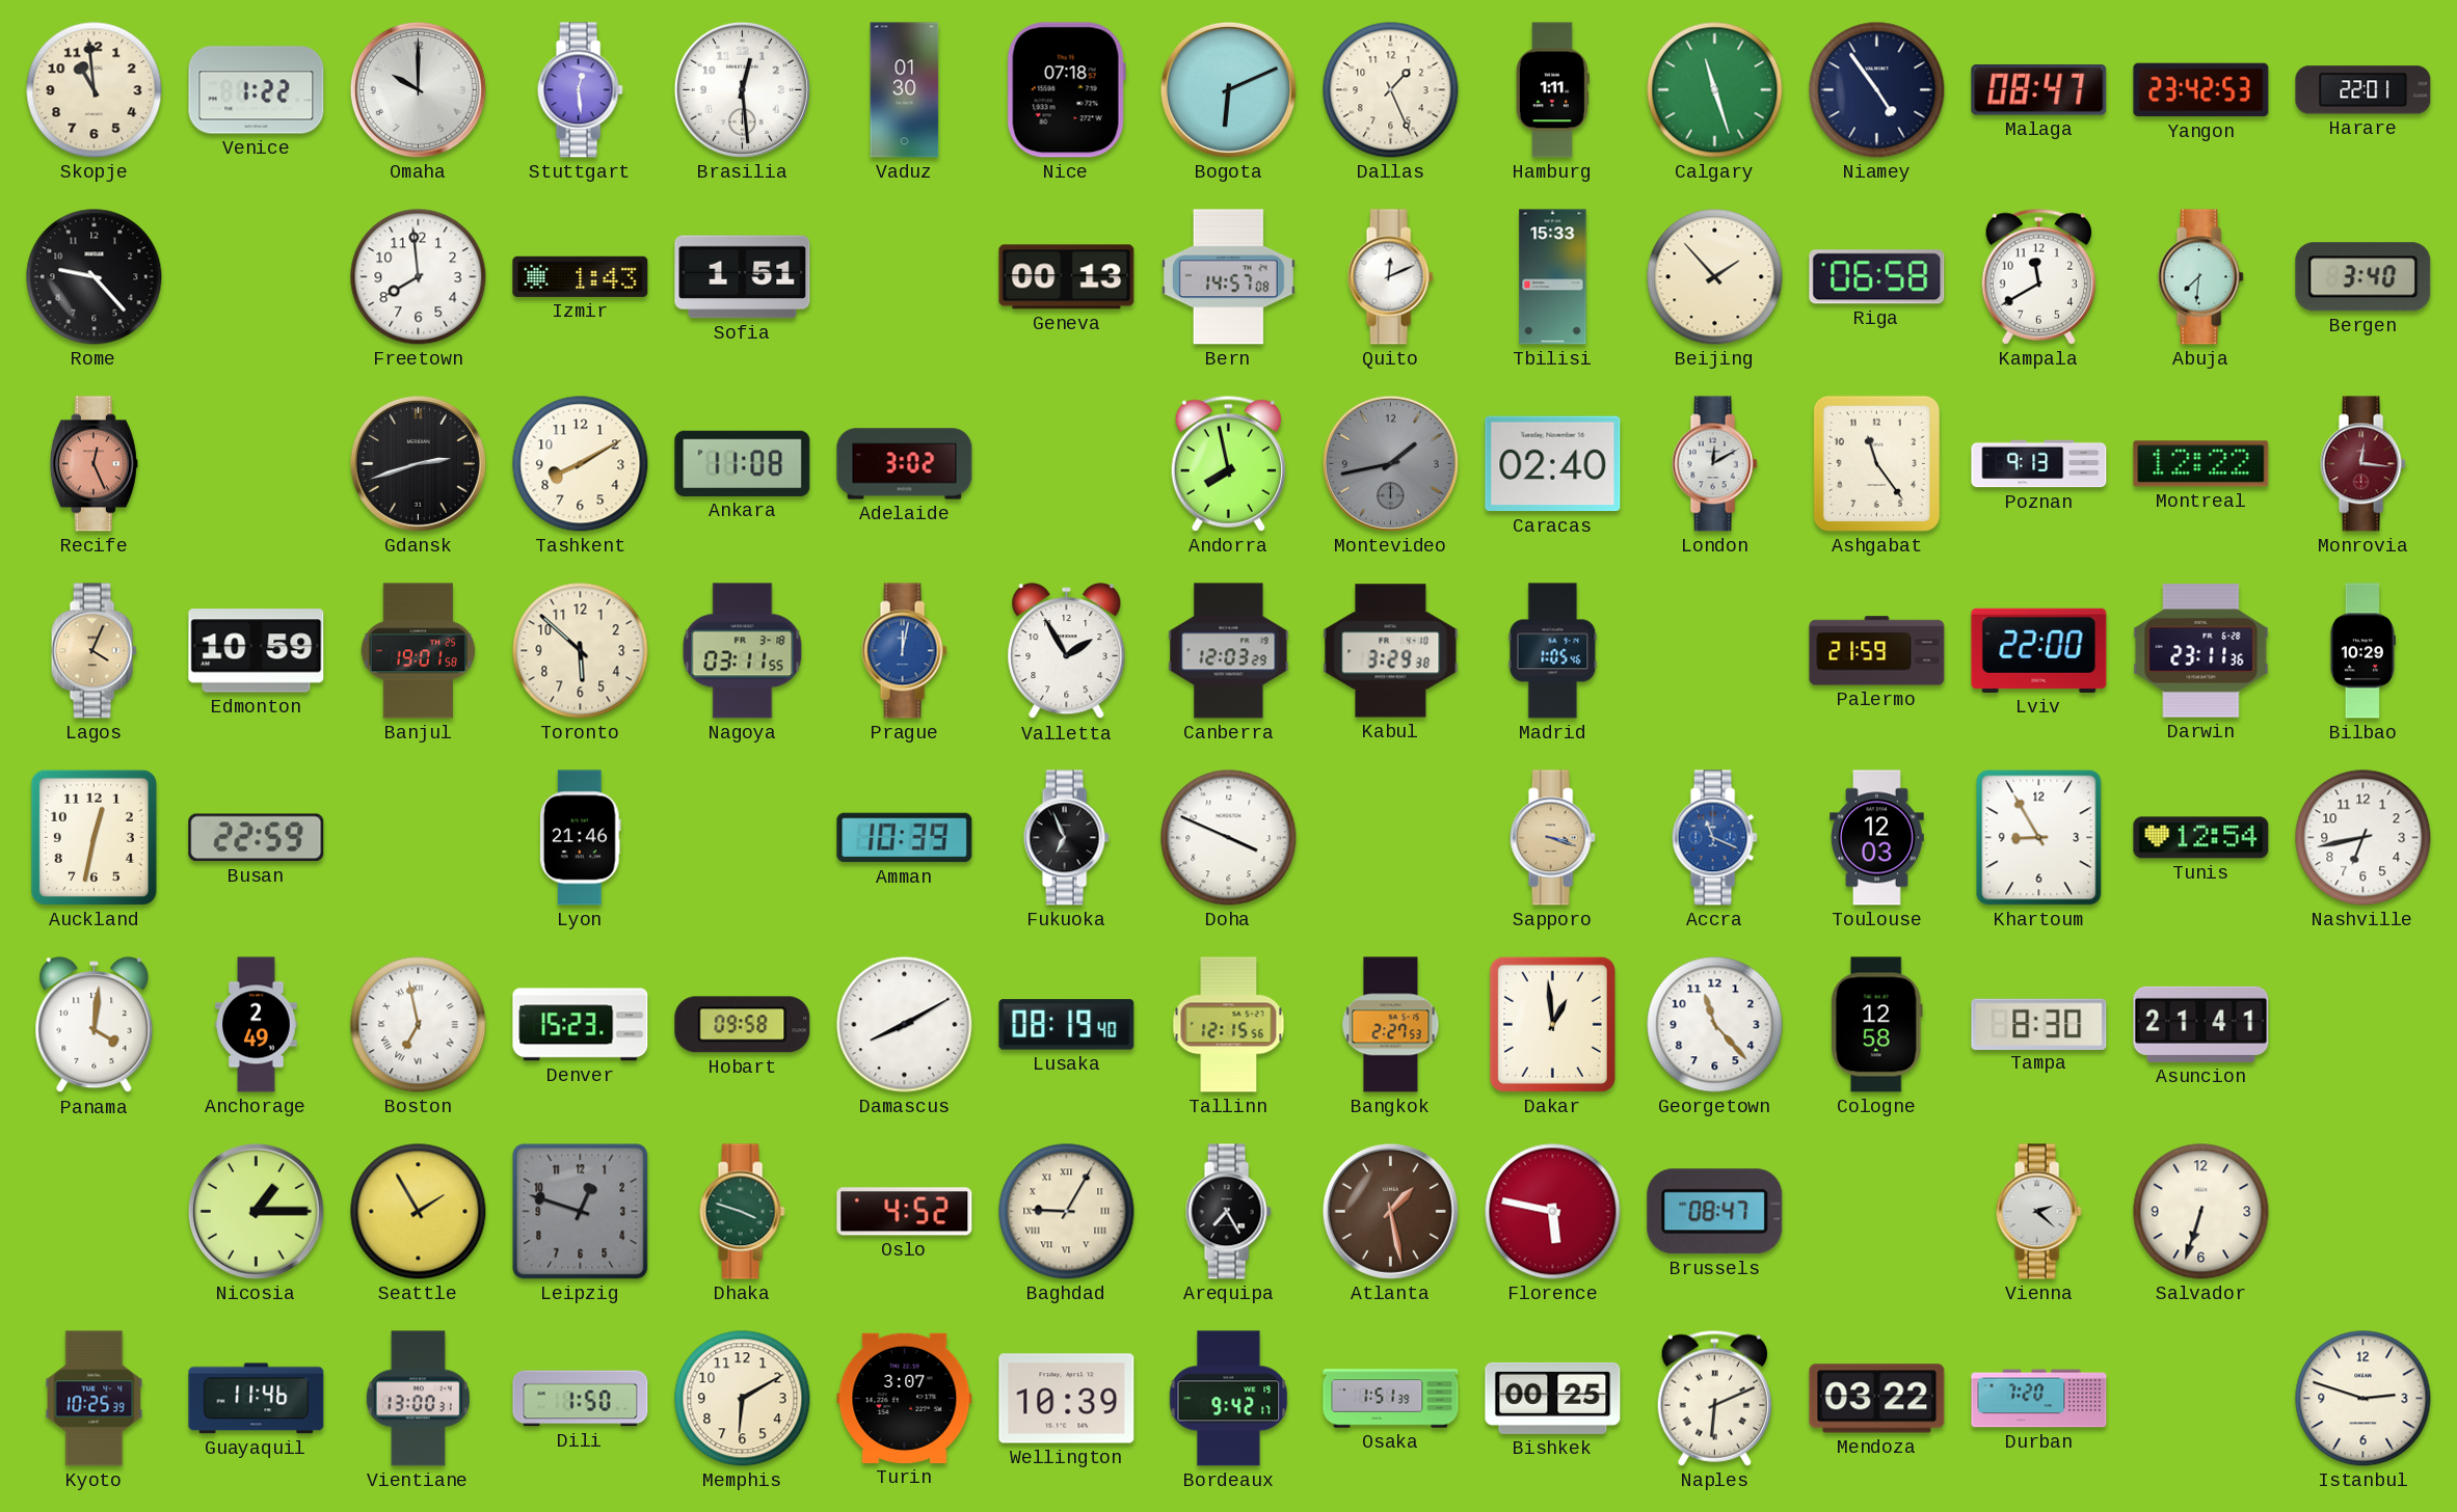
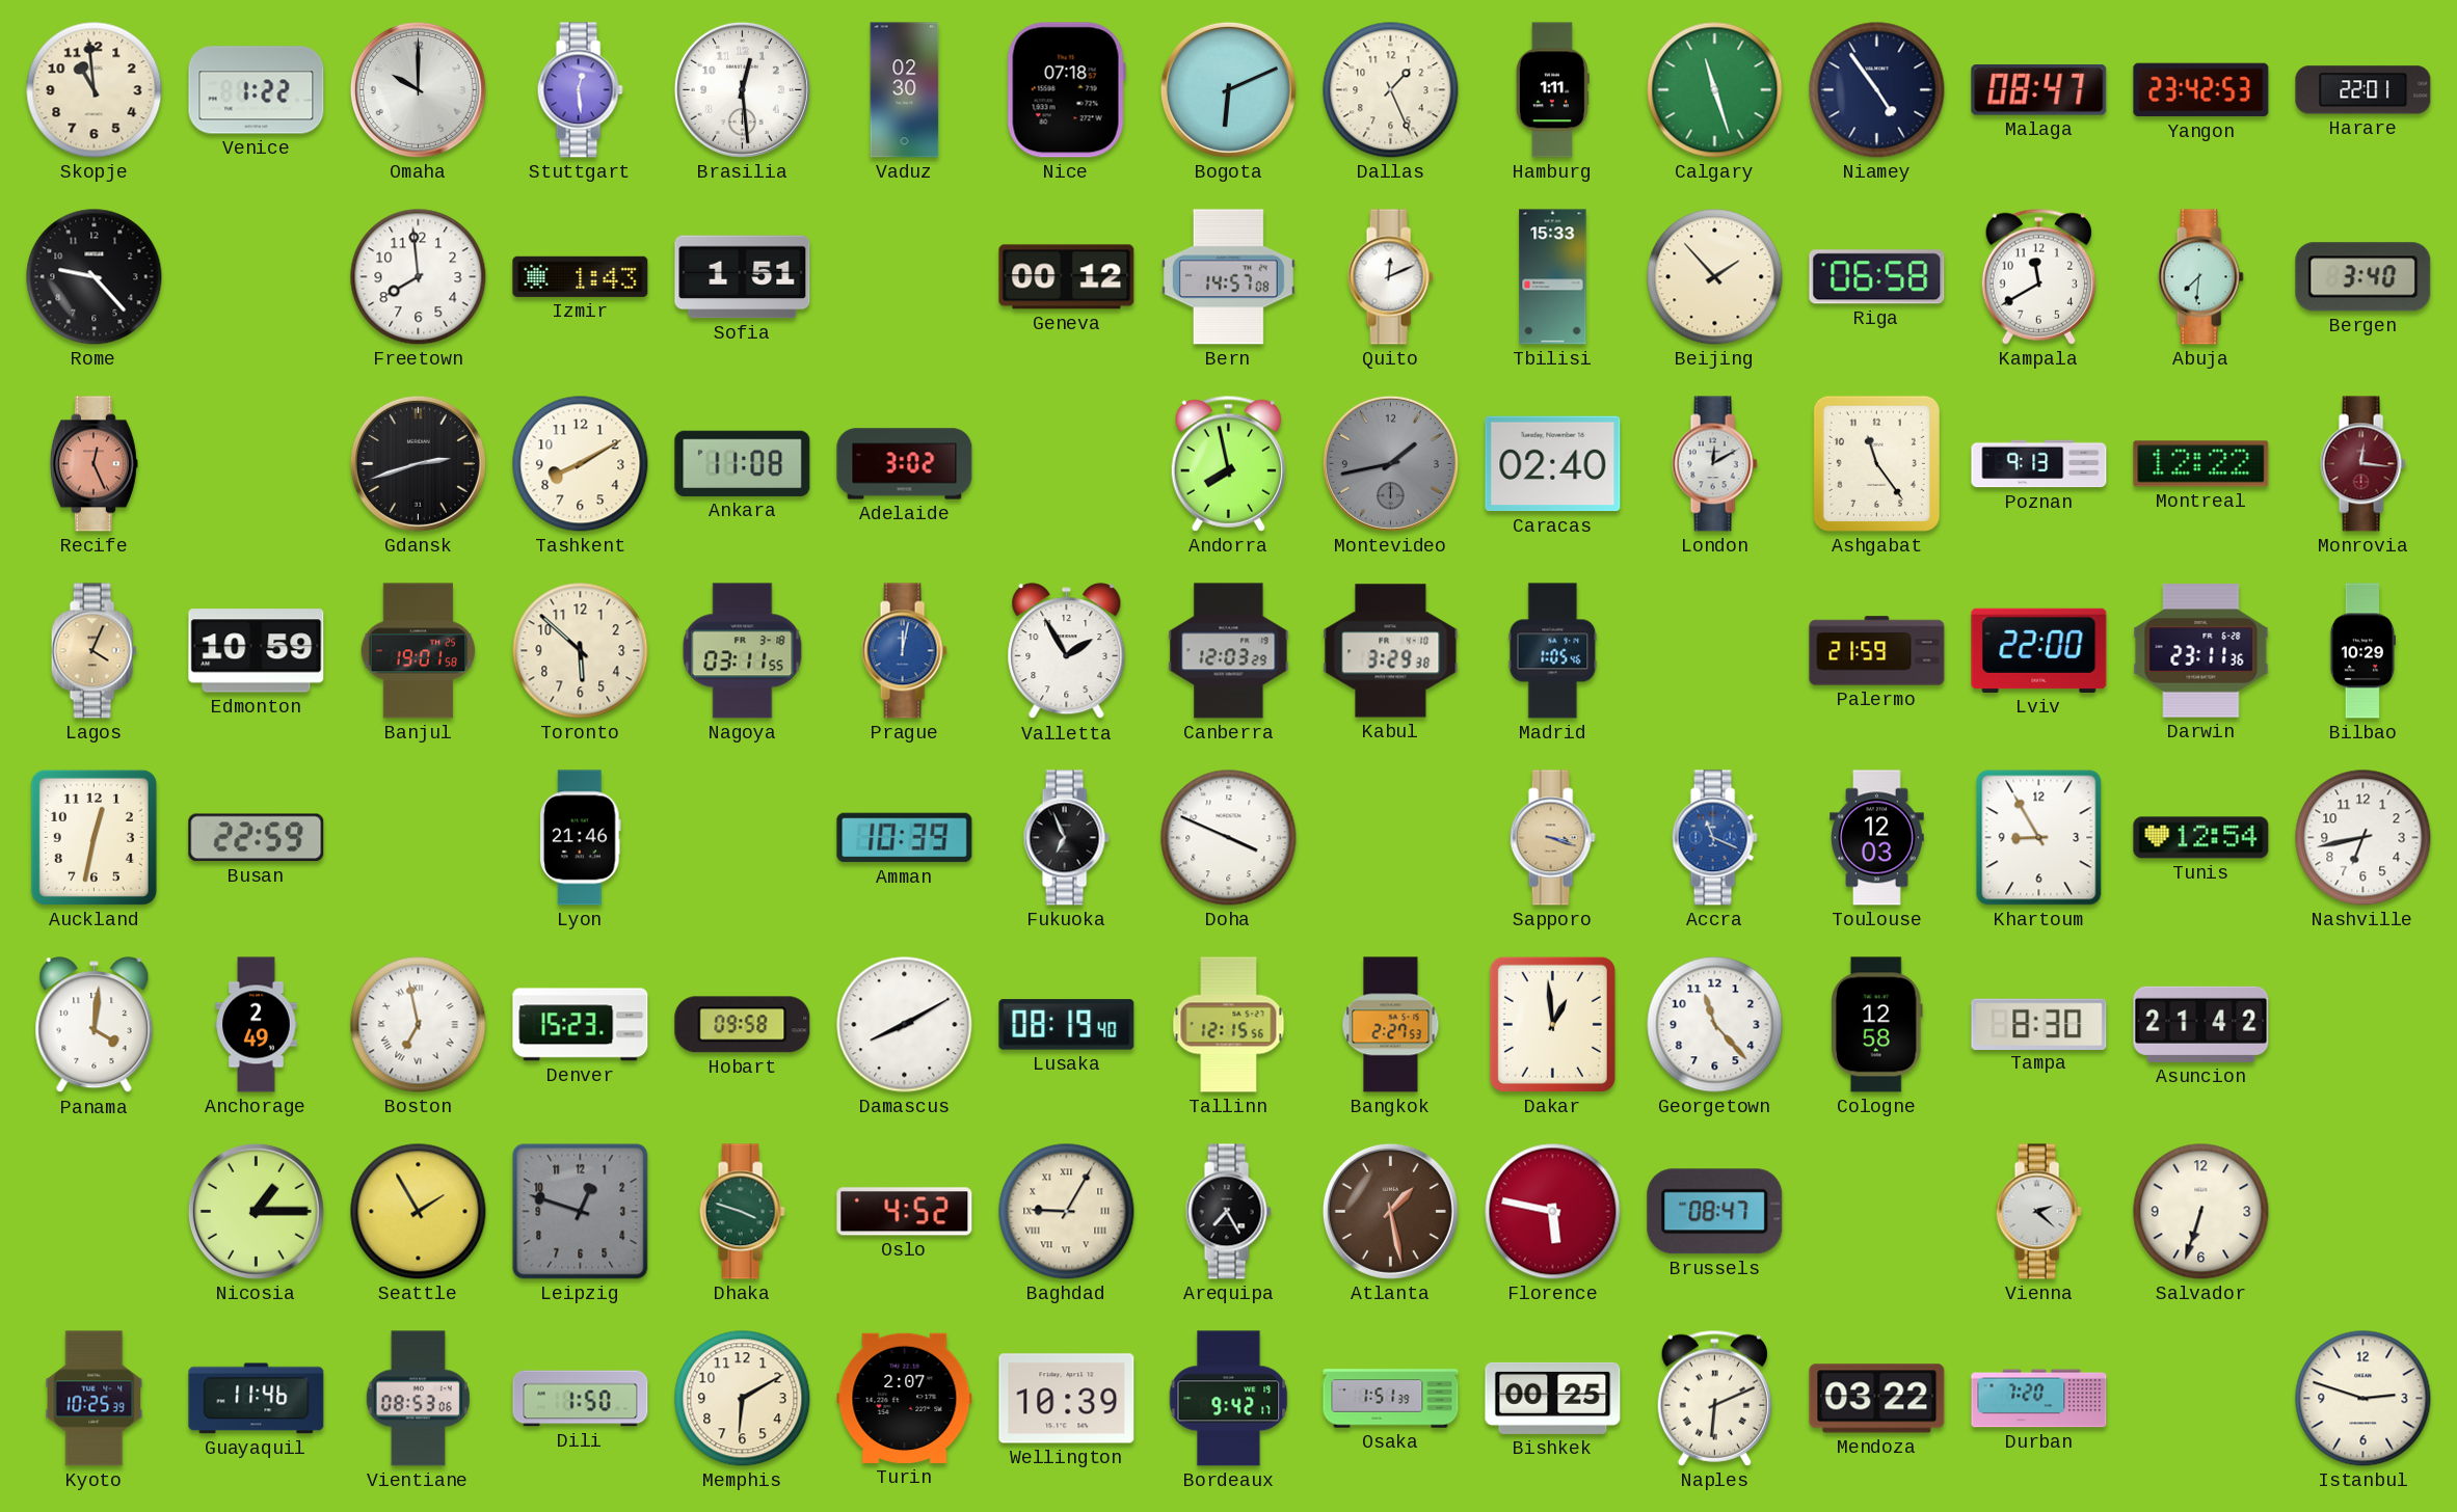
Vaduz: 01:30 -> 02:30 (905, 90)
Geneva: 00:13 -> 00:12 (1067, 277)
Asuncion: 21:41 -> 21:42 (2201, 1024)
Vientiane: 13:00 -> 08:53 (418, 1399)
Turin: 3:07 -> 2:07 (905, 1398)
